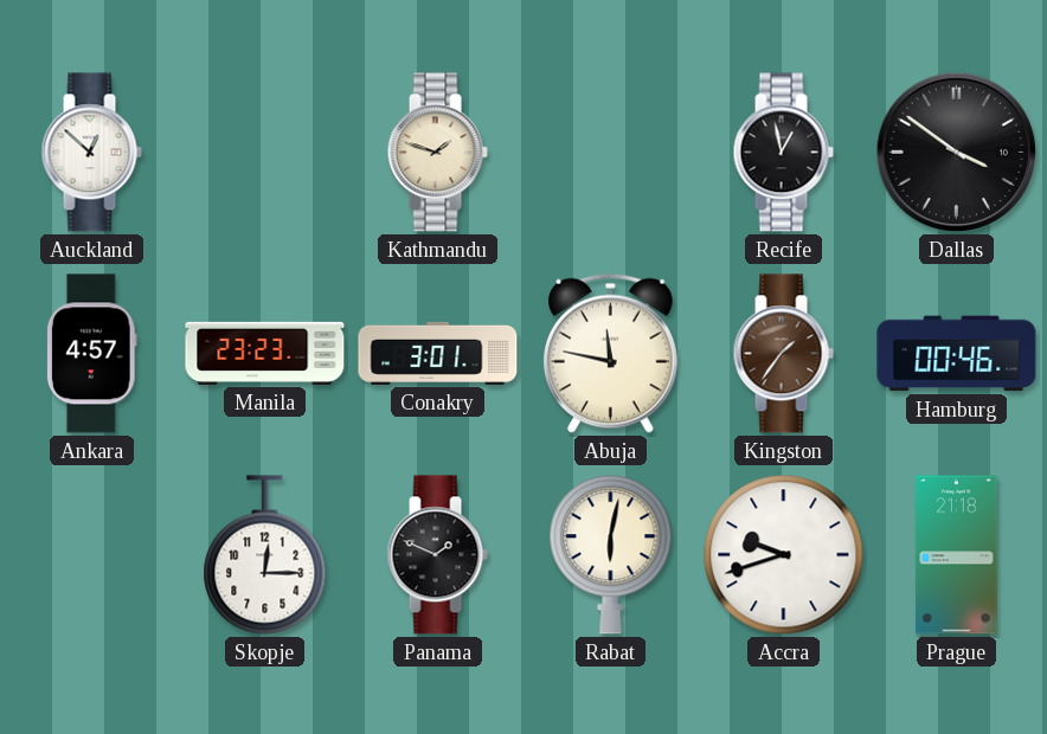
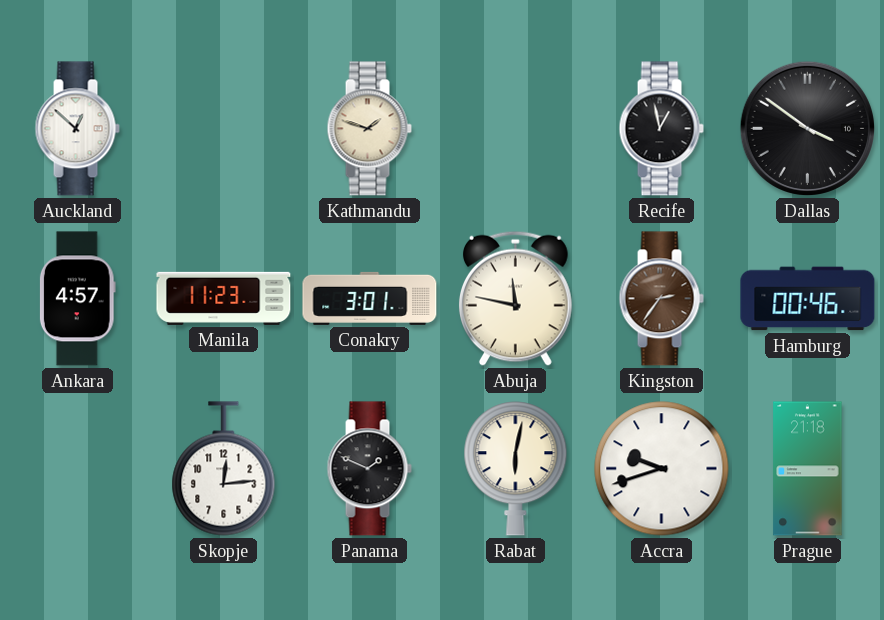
Manila: 23:23 -> 11:23 (224, 298)
Kingston: 1:36 -> 2:36 (661, 299)
Skopje: 12:15 -> 12:14 (224, 469)
